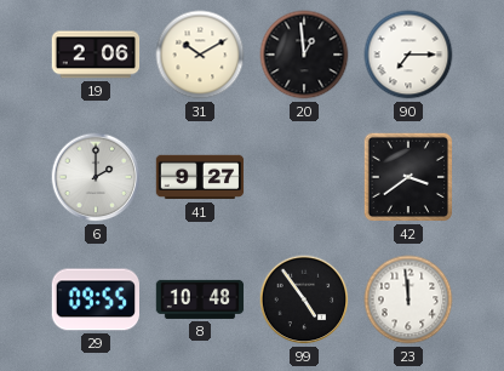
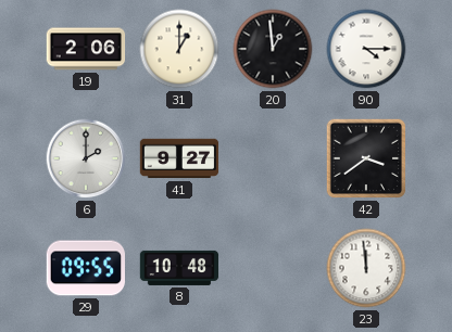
31: 10:10 -> 1:00 (179, 49)
90: 7:15 -> 4:15 (366, 49)
99: 4:54 -> none (304, 299)
